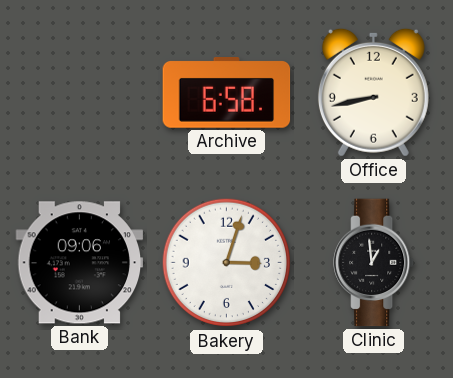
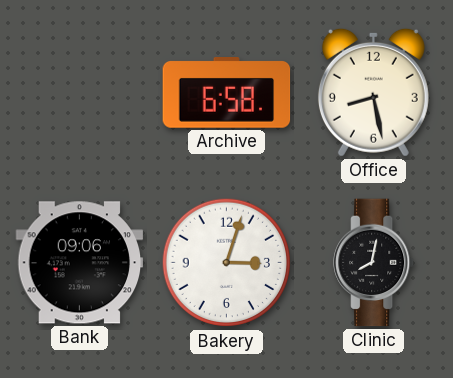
Office: 8:43 -> 8:28 (373, 92)
Clinic: 12:59 -> 8:02 (374, 263)
